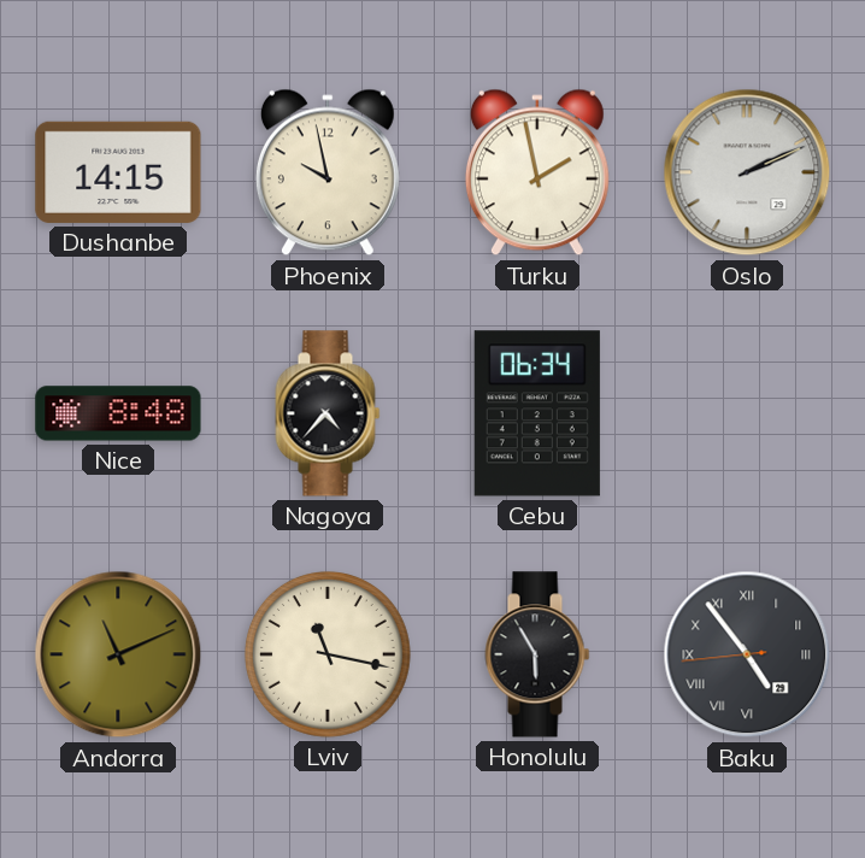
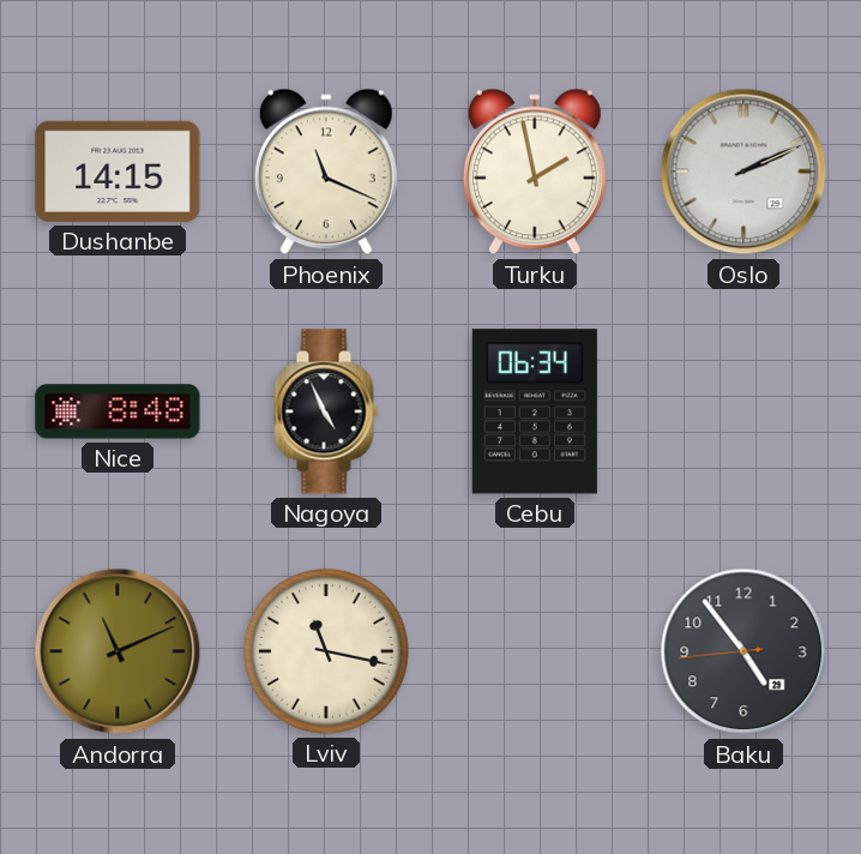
Phoenix: 9:58 -> 11:19 (326, 172)
Nagoya: 4:37 -> 4:56 (326, 411)
Honolulu: 5:55 -> none (537, 654)
Baku numerals: Roman -> Arabic (743, 651)
